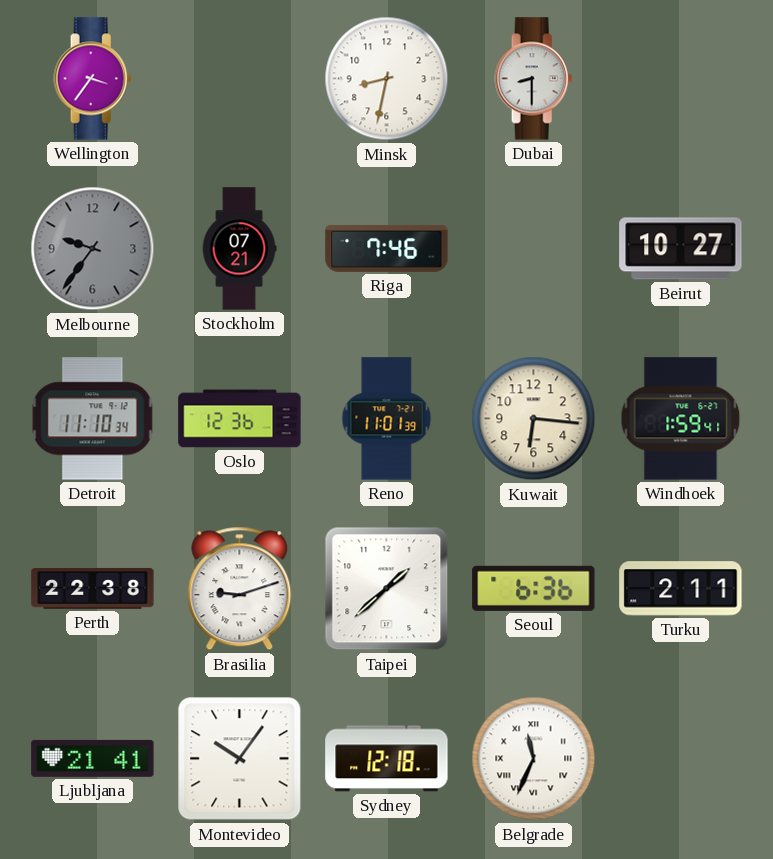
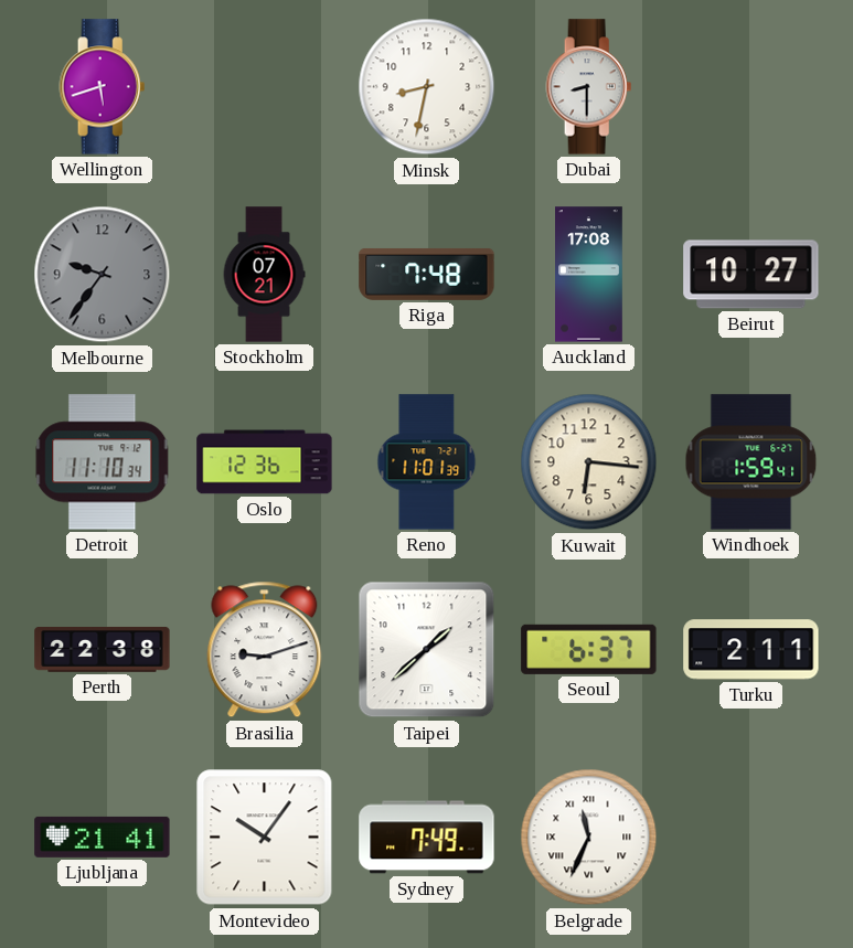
Wellington: 3:36 -> 5:42 (103, 87)
Riga: 7:46 -> 7:48 (427, 274)
Auckland: none -> 17:08 (589, 275)
Seoul: 6:36 -> 6:37 (589, 649)
Sydney: 12:18 -> 7:49 (427, 838)
